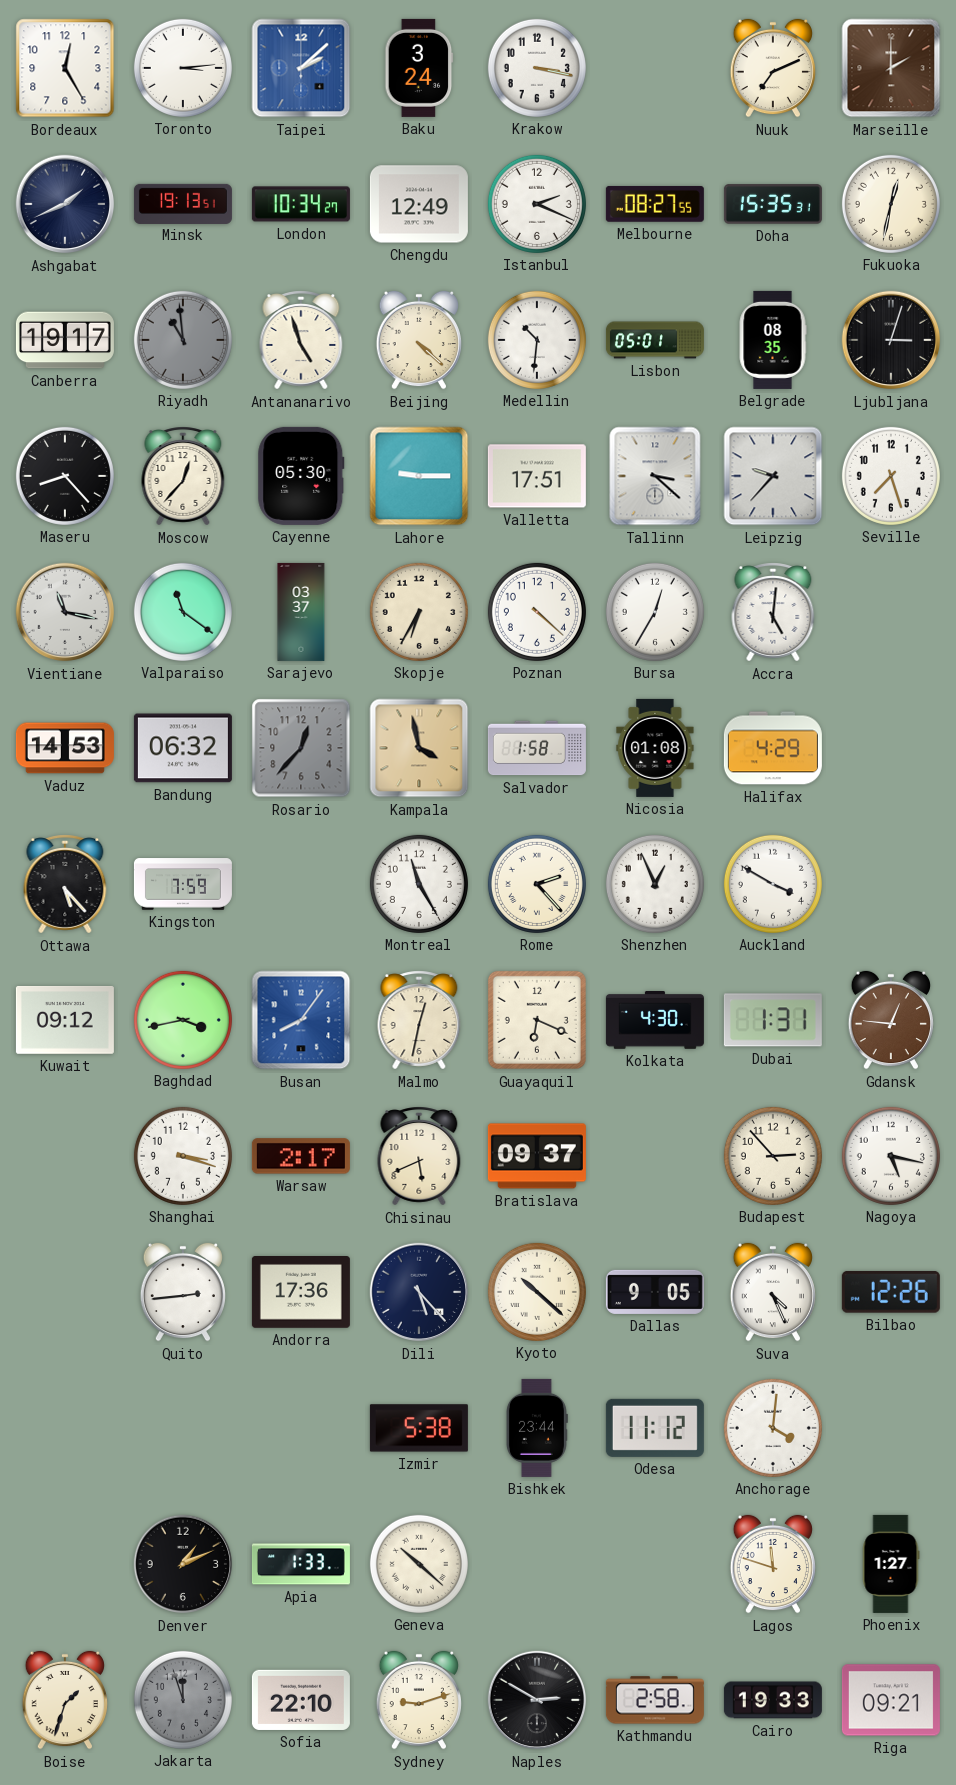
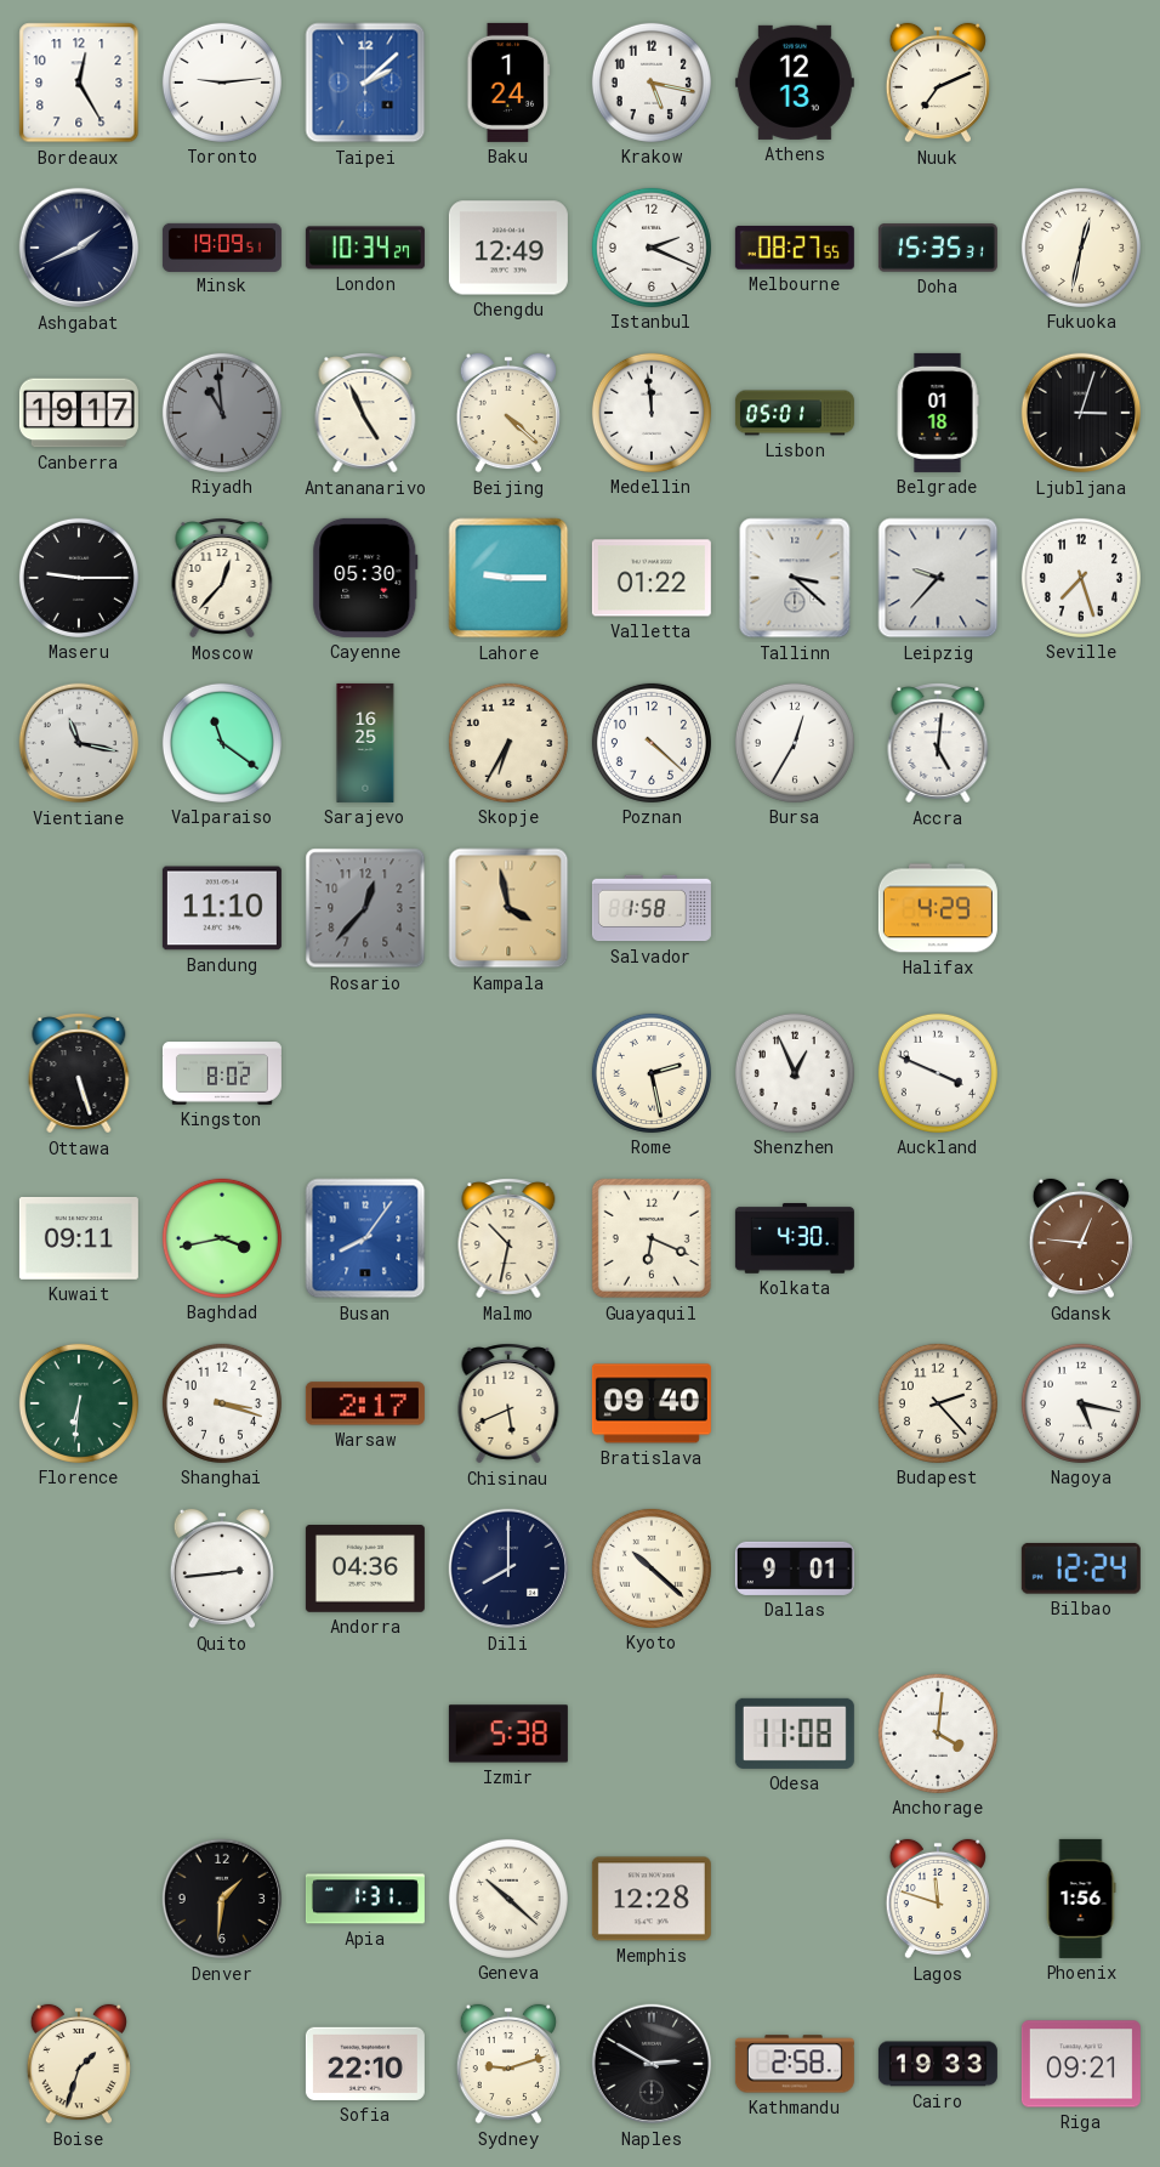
Toronto: 3:14 -> 9:14 (222, 83)
Baku: 3:24 -> 1:24 (508, 83)
Krakow: 3:17 -> 5:17 (652, 83)
Athens: none -> 12:13 (795, 83)
Marseille: 2:00 -> none (891, 68)
Minsk: 19:13 -> 19:09 (222, 246)
Antananarivo: 4:57 -> 4:56 (365, 413)
Medellin: 10:31 -> 11:59 (652, 413)
Belgrade: 08:35 -> 01:18 (938, 413)
Maseru: 8:23 -> 9:15 (79, 578)
Valletta: 17:51 -> 01:22 (652, 578)
Sarajevo: 03:37 -> 16:25 (365, 743)
Vaduz: 14:53 -> none (65, 748)
Bandung: 06:32 -> 11:10 (222, 908)
Nicosia: 01:08 -> none (655, 748)
Ottawa: 5:23 -> 5:27 (79, 1073)
Kingston: 7:59 -> 8:02 (222, 1073)
Montreal: 11:25 -> none (419, 884)
Rome: 2:23 -> 2:28 (652, 1073)
Auckland: 3:50 -> 3:49 (938, 1073)
Kuwait: 09:12 -> 09:11 (79, 1238)
Malmo: 12:32 -> 10:32 (508, 1238)
Dubai: 1:31 -> none (773, 1020)
Florence: none -> 6:31 (79, 1403)
Bratislava: 09:37 -> 09:40 (652, 1403)
Budapest: 2:53 -> 2:23 (938, 1403)
Andorra: 17:36 -> 04:36 (365, 1570)
Dili: 5:23 -> 8:00 (508, 1568)
Dallas: 9:05 -> 9:01 (795, 1568)
Suva: 4:26 -> none (773, 1292)
Bilbao: 12:26 -> 12:24 (1081, 1568)
Bishkek: 23:44 -> none (537, 1428)
Odesa: 11:12 -> 11:08 (795, 1734)
Denver: 1:11 -> 1:31 (222, 1899)
Apia: 1:33 -> 1:31 (365, 1899)
Memphis: none -> 12:28 (652, 1899)
Phoenix: 1:27 -> 1:56 (1081, 1899)
Jakarta: 11:57 -> none (183, 1700)
